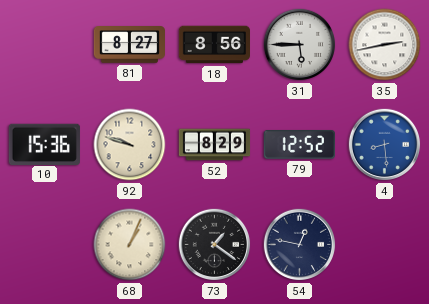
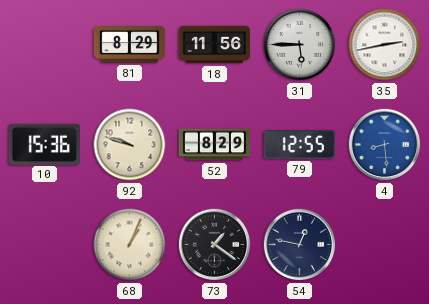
81: 8:27 -> 8:29 (130, 45)
18: 8:56 -> 11:56 (214, 45)
79: 12:52 -> 12:55 (299, 145)
